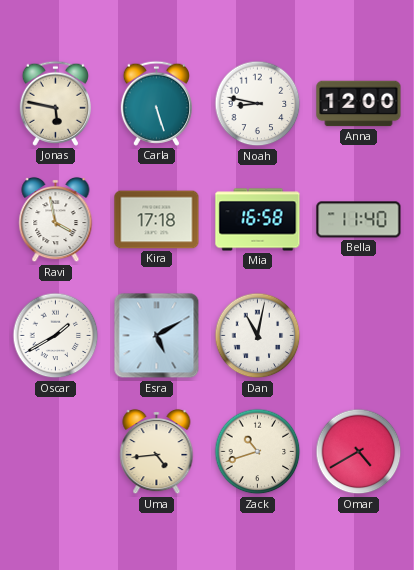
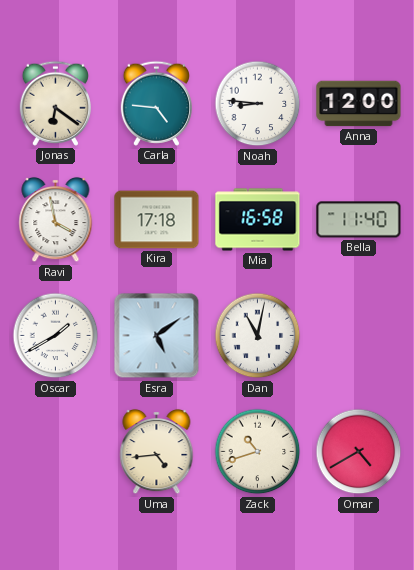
Jonas: 5:47 -> 6:21 (55, 103)
Carla: 5:27 -> 4:46 (156, 103)
Noah: 8:47 -> 8:46 (258, 104)
Esra: 5:10 -> 5:09 (157, 336)
